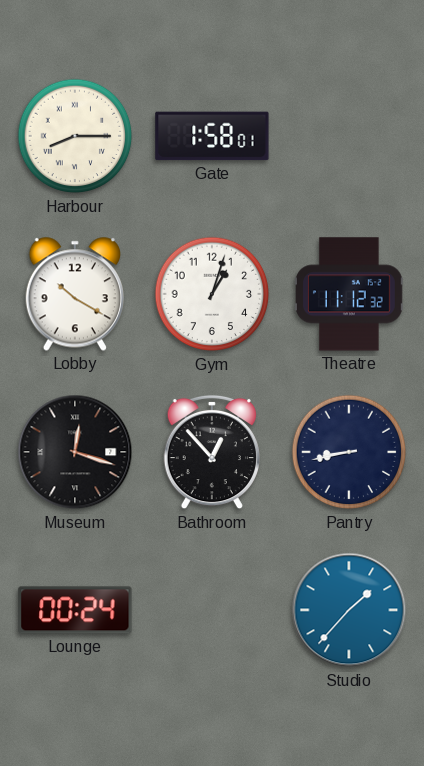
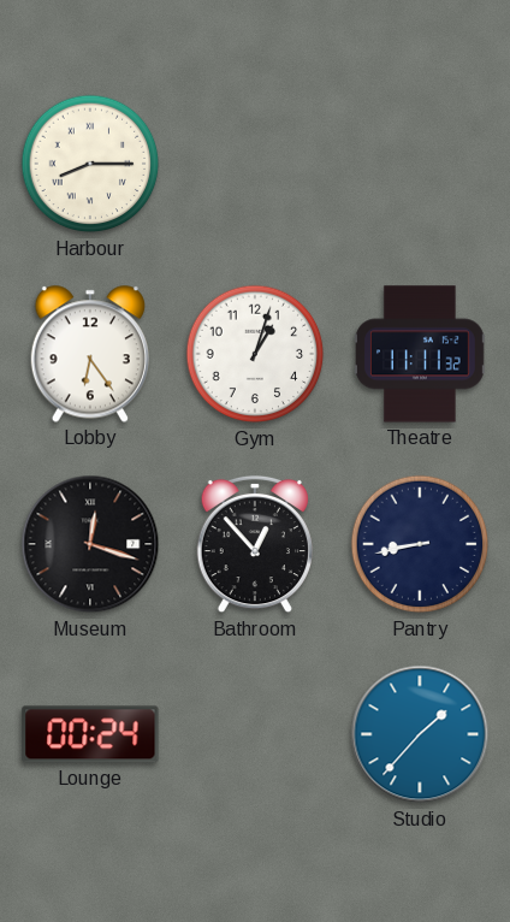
Gate: 1:58 -> none (212, 136)
Lobby: 10:20 -> 6:24 (90, 354)
Theatre: 11:12 -> 11:11 (420, 354)
